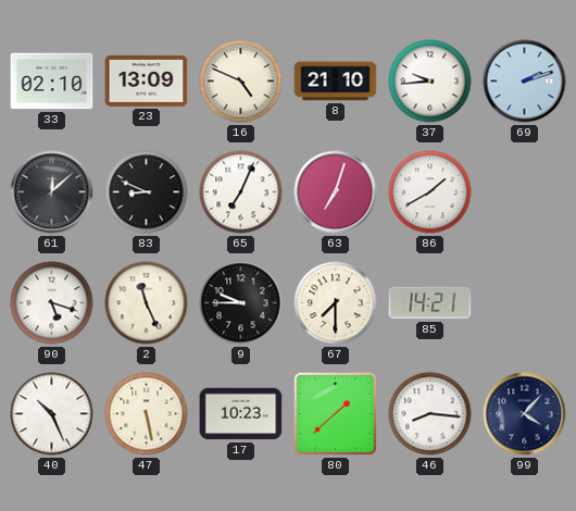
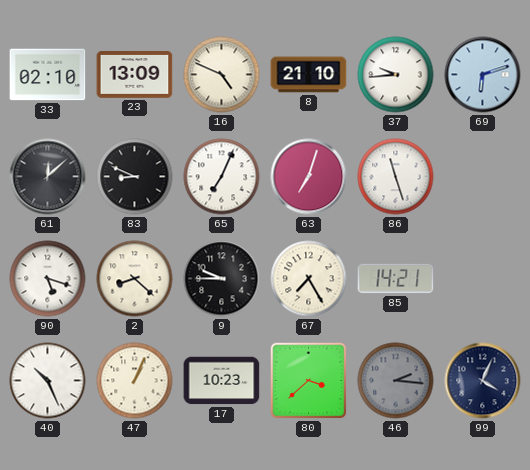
69: 2:12 -> 6:12 (483, 75)
86: 1:40 -> 11:27 (396, 177)
2: 11:26 -> 8:22 (135, 279)
67: 7:30 -> 7:25 (309, 279)
47: 5:28 -> 1:04 (135, 381)
80: 1:38 -> 3:38 (309, 381)
46: 8:16 -> 2:16 (396, 381)
46 dial: white -> grey (396, 381)
99: 4:07 -> 4:04 (483, 381)
